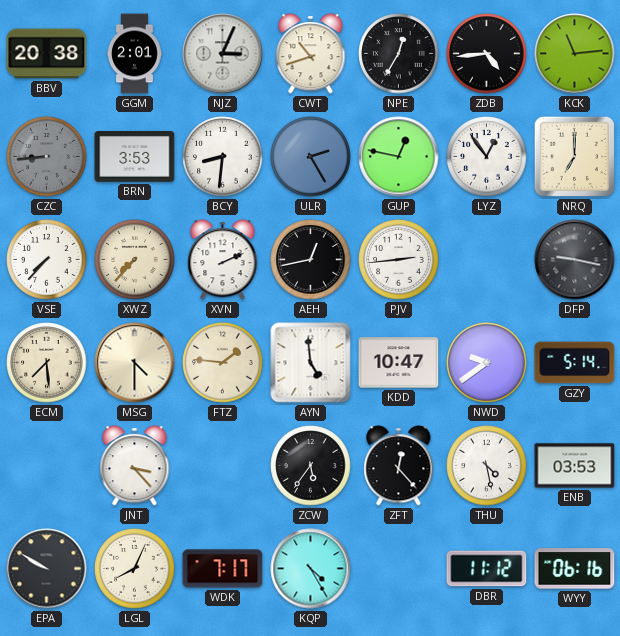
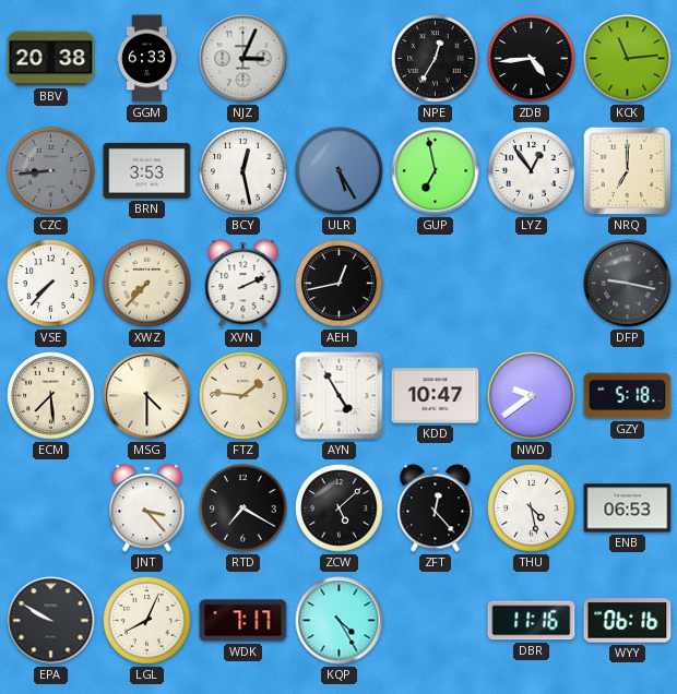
GGM: 2:01 -> 6:33 (147, 59)
CWT: 10:42 -> none (311, 54)
BCY: 8:31 -> 12:28 (244, 171)
ULR: 2:25 -> 5:25 (340, 171)
GUP: 12:47 -> 6:58 (436, 171)
PJV: 2:44 -> none (399, 260)
AYN: 4:59 -> 4:55 (340, 396)
GZY: 5:14 -> 5:18 (628, 396)
RTD: none -> 7:20 (244, 508)
ZCW: 5:36 -> 5:08 (340, 508)
ENB: 03:53 -> 06:53 (628, 508)
DBR: 11:12 -> 11:16 (532, 621)
